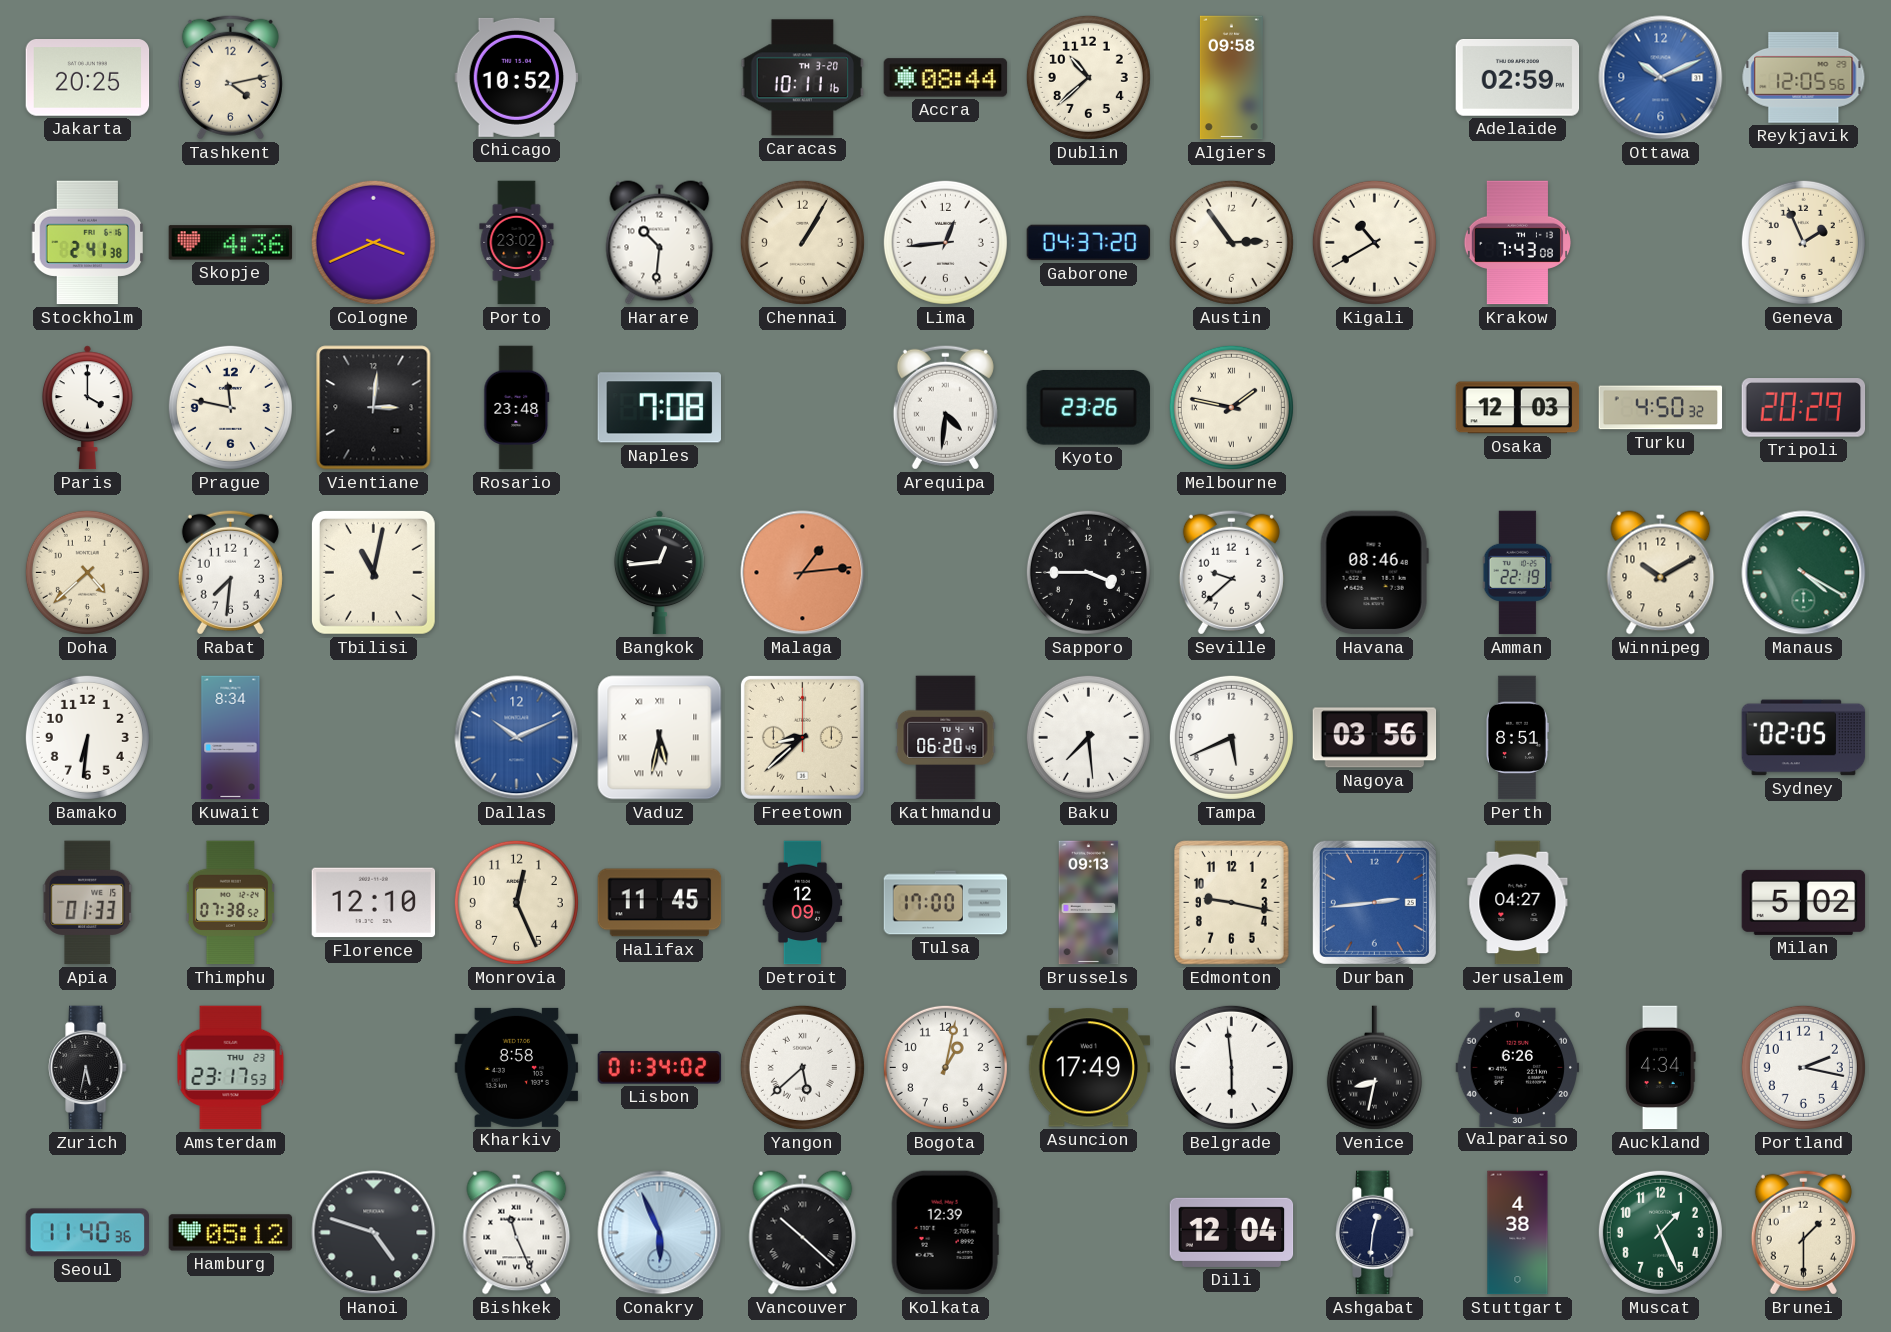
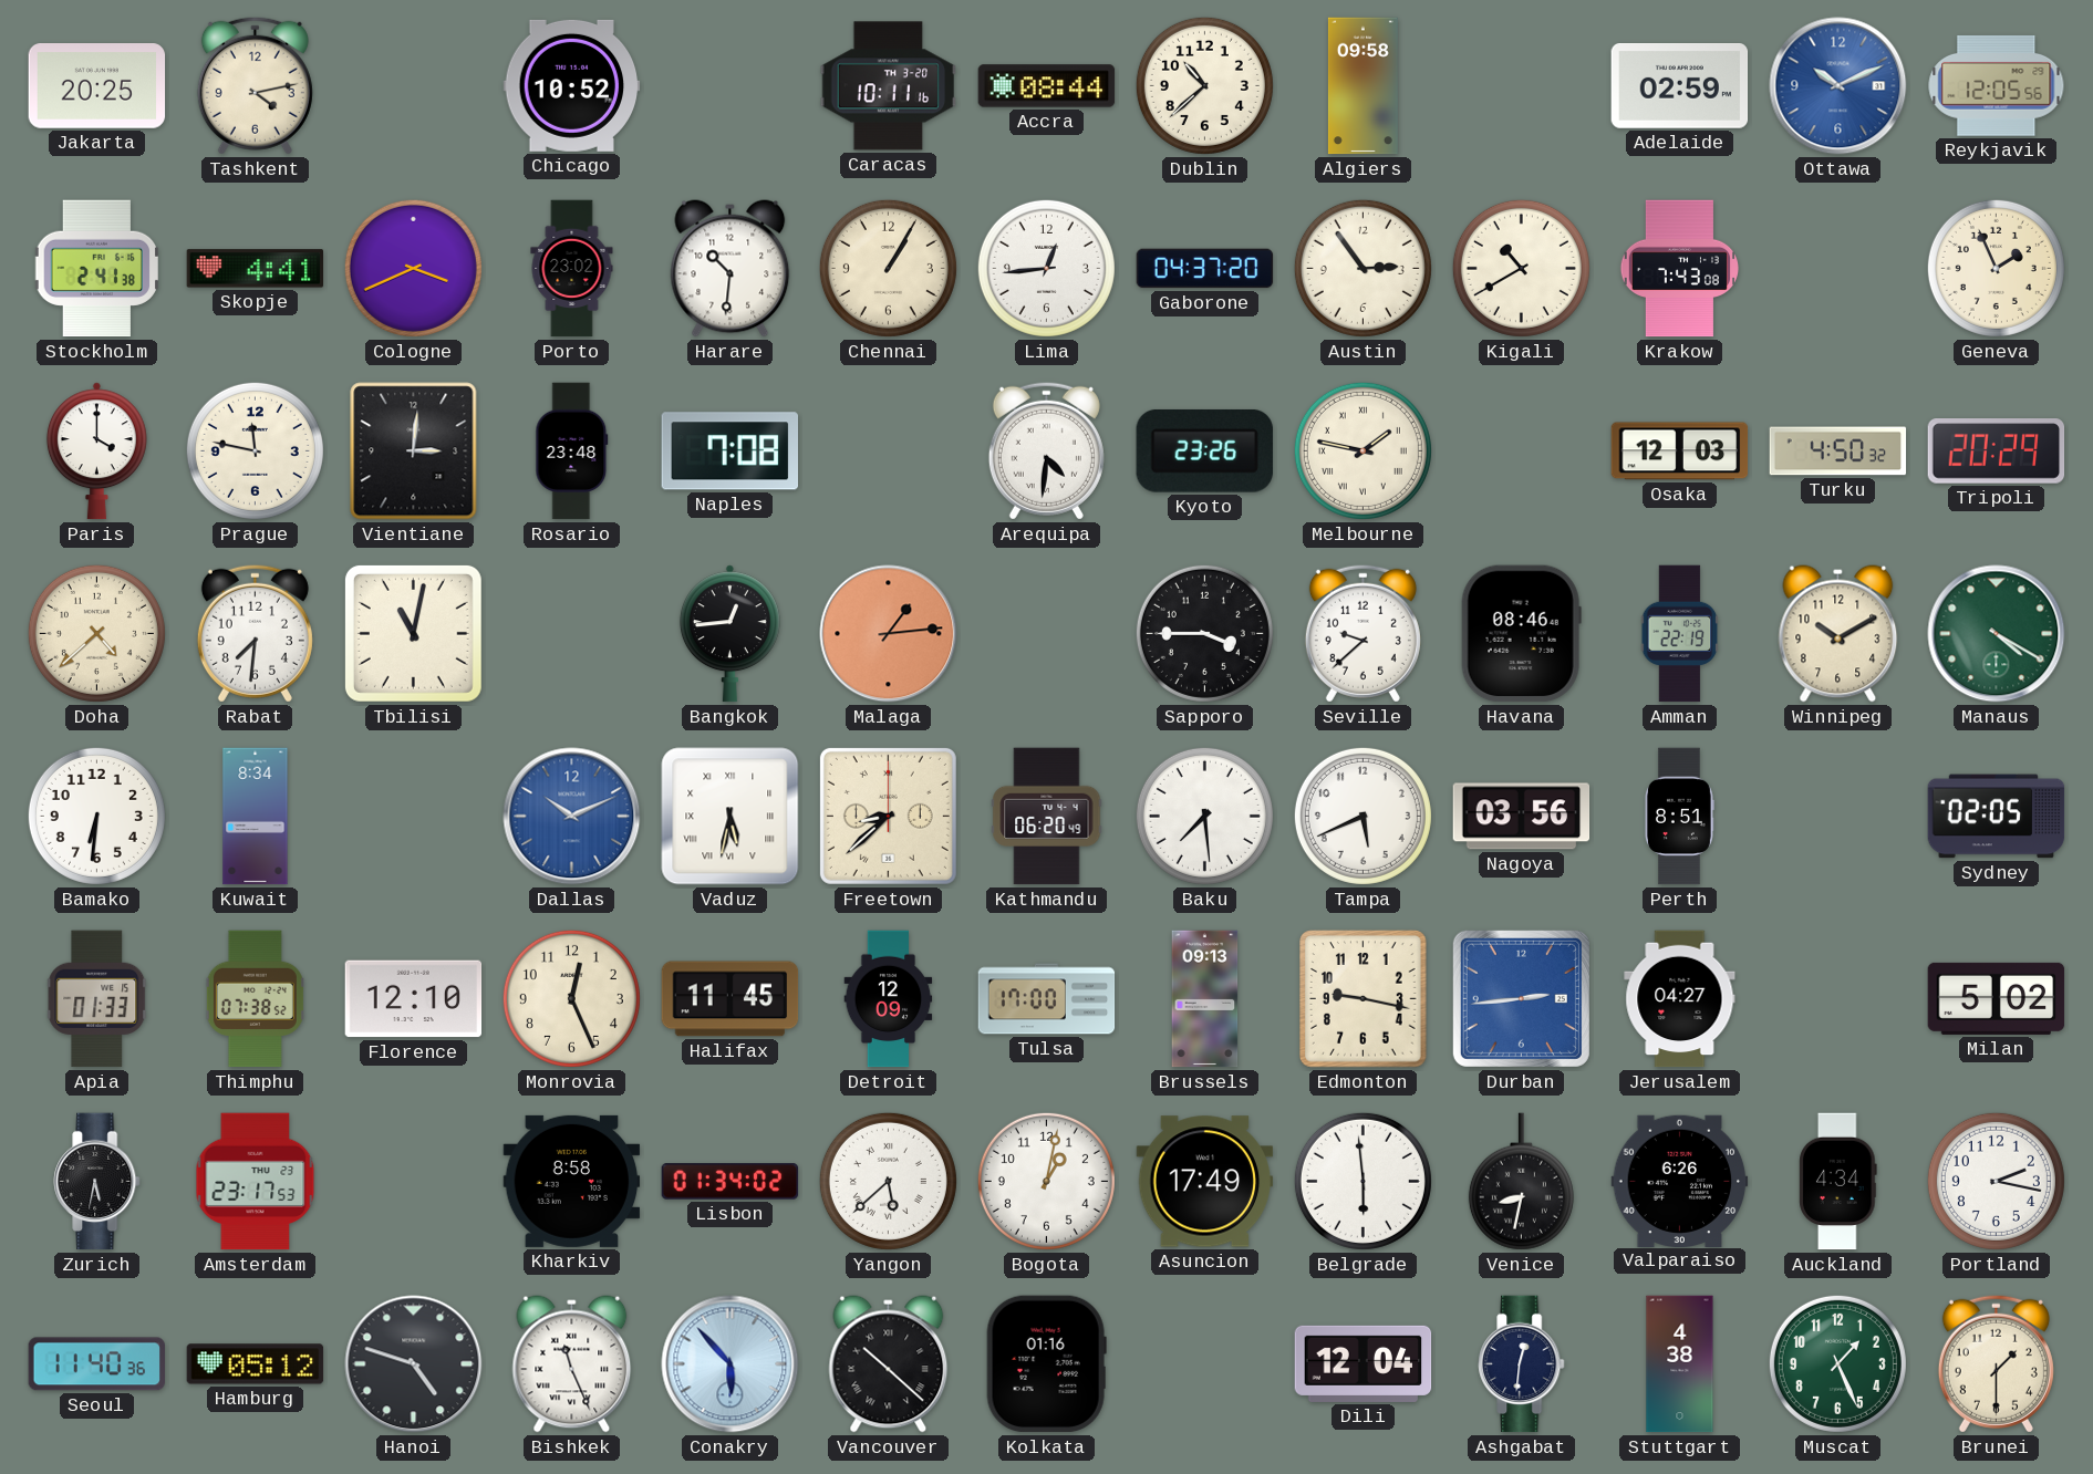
Skopje: 4:36 -> 4:41 (256, 269)
Conakry: 5:56 -> 5:53 (731, 1364)
Kolkata: 12:39 -> 01:16 (1046, 1364)
